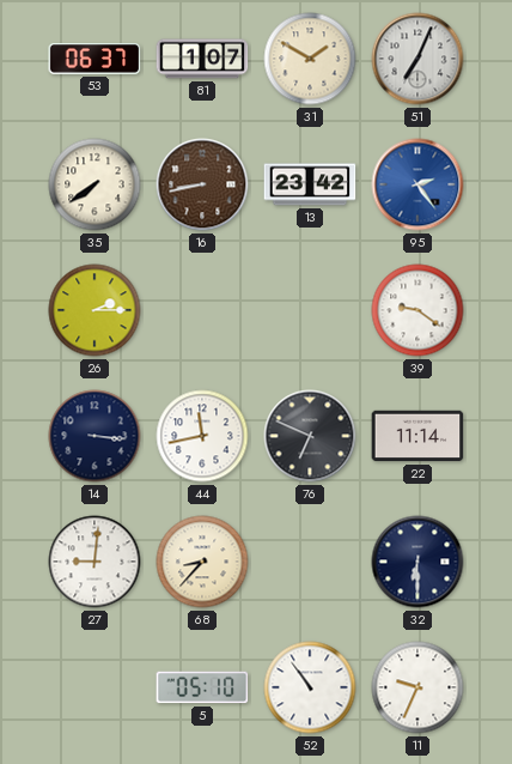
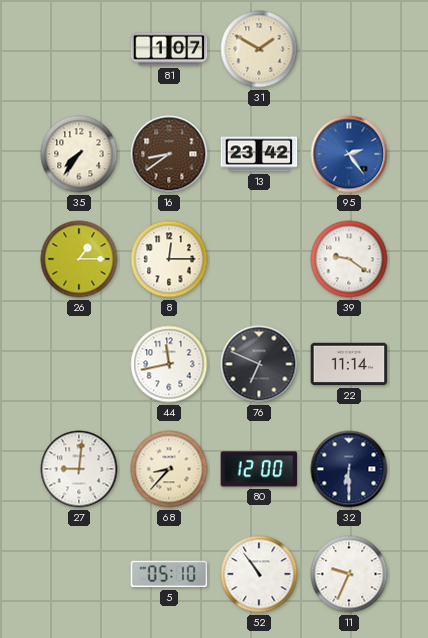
53: 06:37 -> none (95, 59)
51: 7:04 -> none (417, 59)
35: 7:39 -> 7:36 (79, 154)
16: 8:43 -> 8:39 (169, 154)
26: 2:15 -> 1:15 (79, 259)
8: none -> 12:15 (169, 259)
14: 3:16 -> none (95, 436)
80: none -> 12:00 (259, 469)
